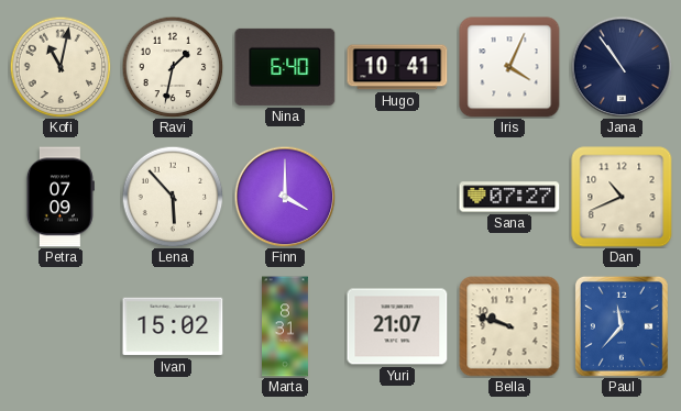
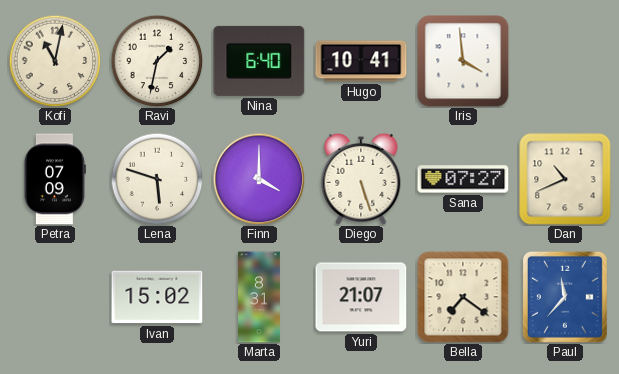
Iris: 4:04 -> 3:59 (463, 61)
Jana: 10:54 -> none (622, 67)
Lena: 5:53 -> 5:48 (157, 179)
Diego: none -> 5:27 (361, 179)
Bella: 9:48 -> 7:21 (463, 297)
